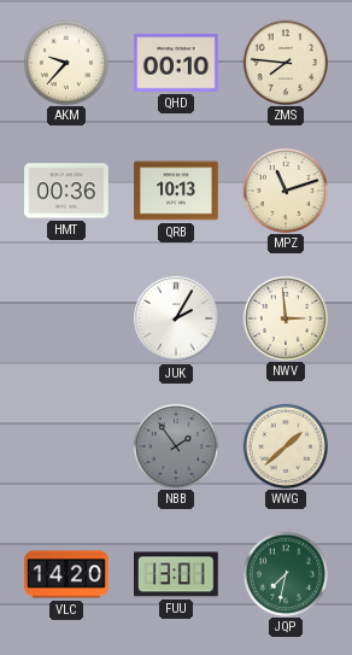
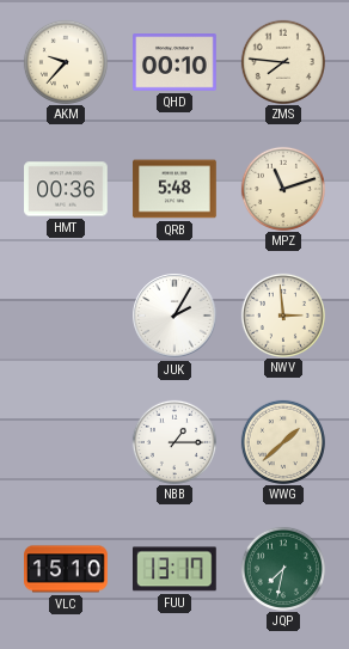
QRB: 10:13 -> 5:48 (174, 189)
NBB: 1:54 -> 1:15 (173, 441)
NBB dial: grey -> white (173, 441)
VLC: 14:20 -> 15:10 (66, 569)
FUU: 13:01 -> 13:17 (176, 569)
